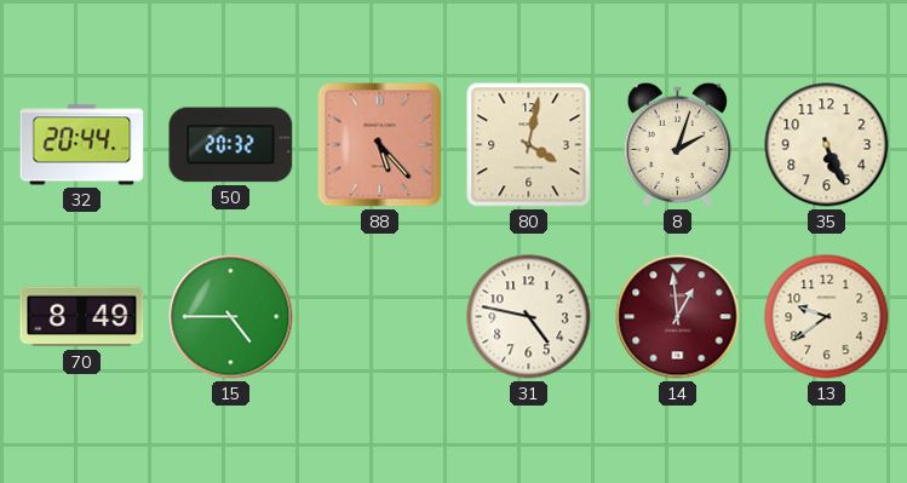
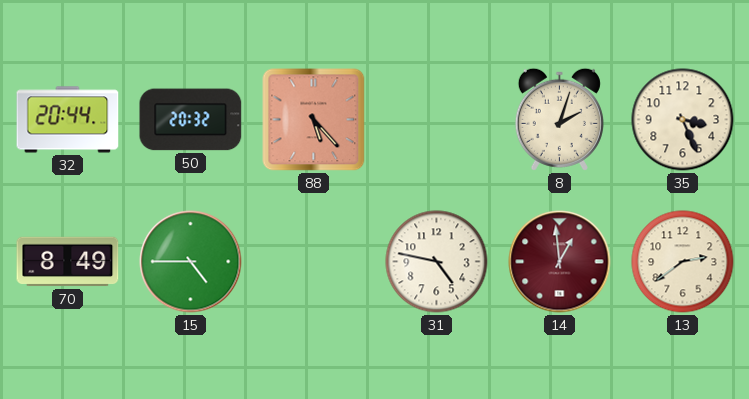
80: 4:02 -> none (529, 145)
35: 5:26 -> 3:26 (683, 120)
13: 9:39 -> 2:39 (683, 262)
